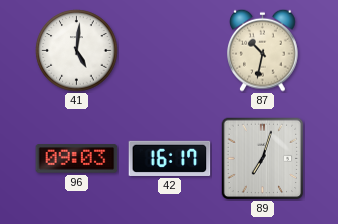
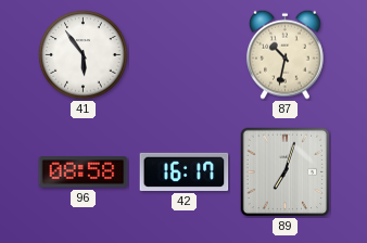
41: 5:01 -> 5:54 (84, 55)
96: 09:03 -> 08:58 (84, 172)
